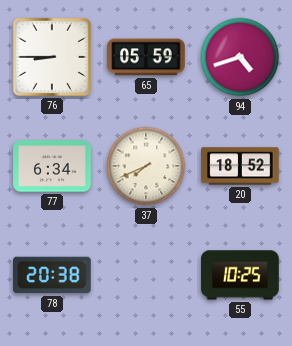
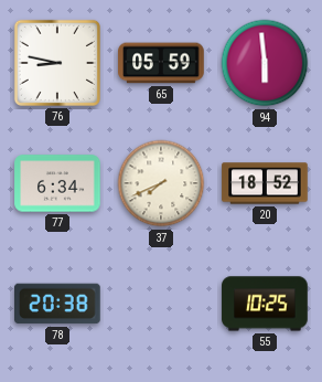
76: 8:45 -> 8:47 (57, 63)
94: 4:42 -> 5:59 (265, 63)
